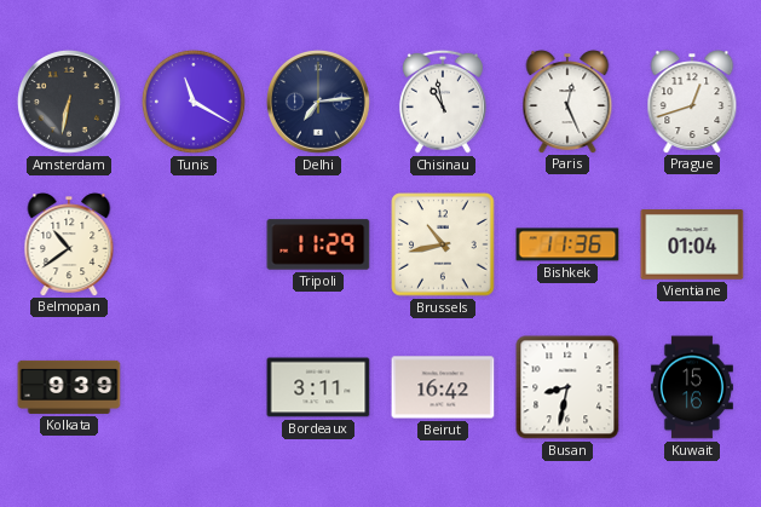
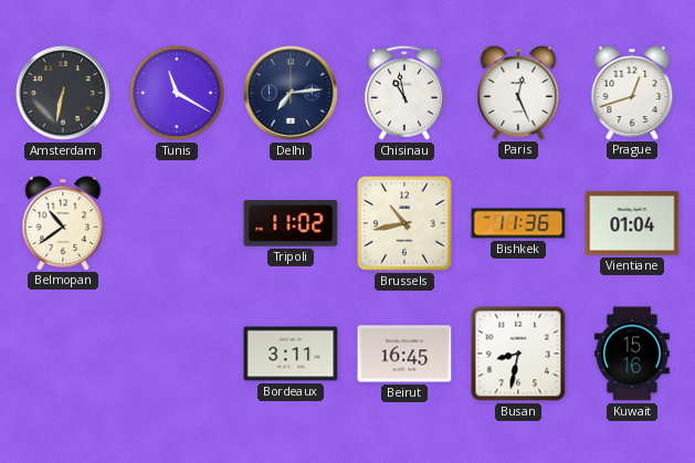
Tripoli: 11:29 -> 11:02 (291, 223)
Kolkata: 9:39 -> none (69, 387)
Beirut: 16:42 -> 16:45 (404, 354)
